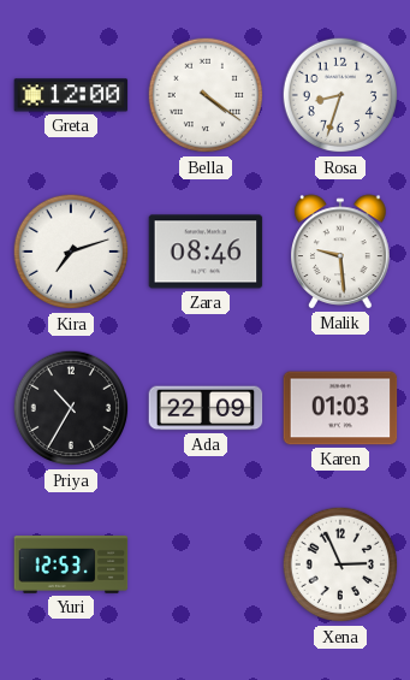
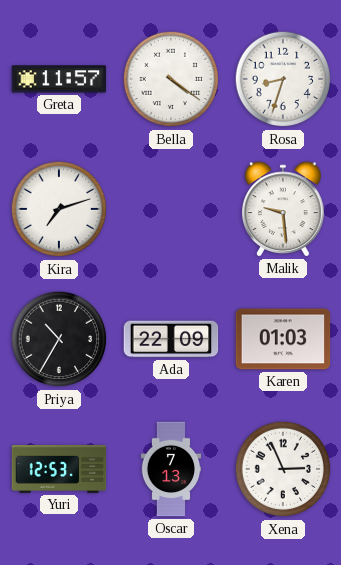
Greta: 12:00 -> 11:57 (59, 79)
Zara: 08:46 -> none (206, 252)
Oscar: none -> 7:13 (171, 469)
